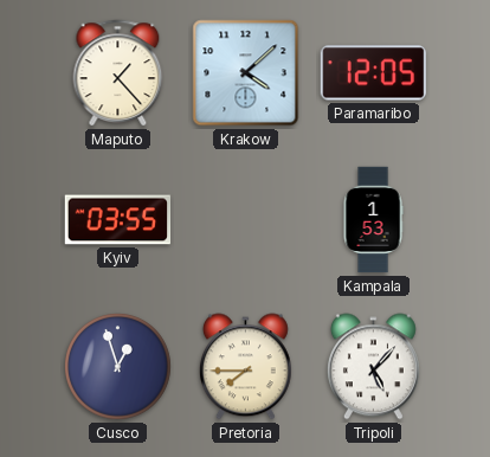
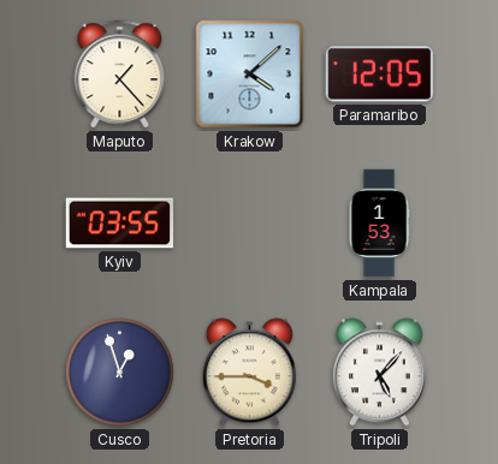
Pretoria: 7:45 -> 3:45 (249, 373)
